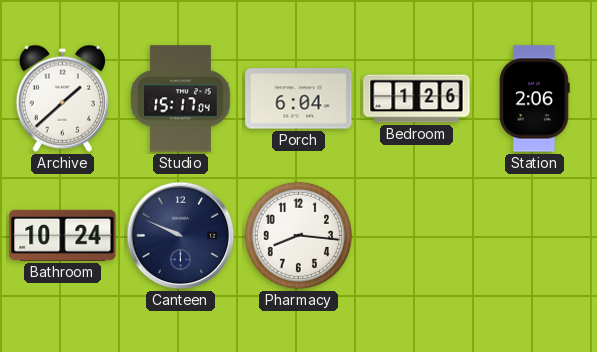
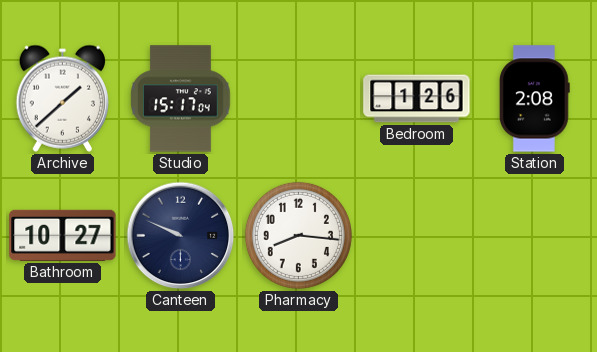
Porch: 6:04 -> none (299, 99)
Station: 2:06 -> 2:08 (534, 99)
Bathroom: 10:24 -> 10:27 (63, 235)
